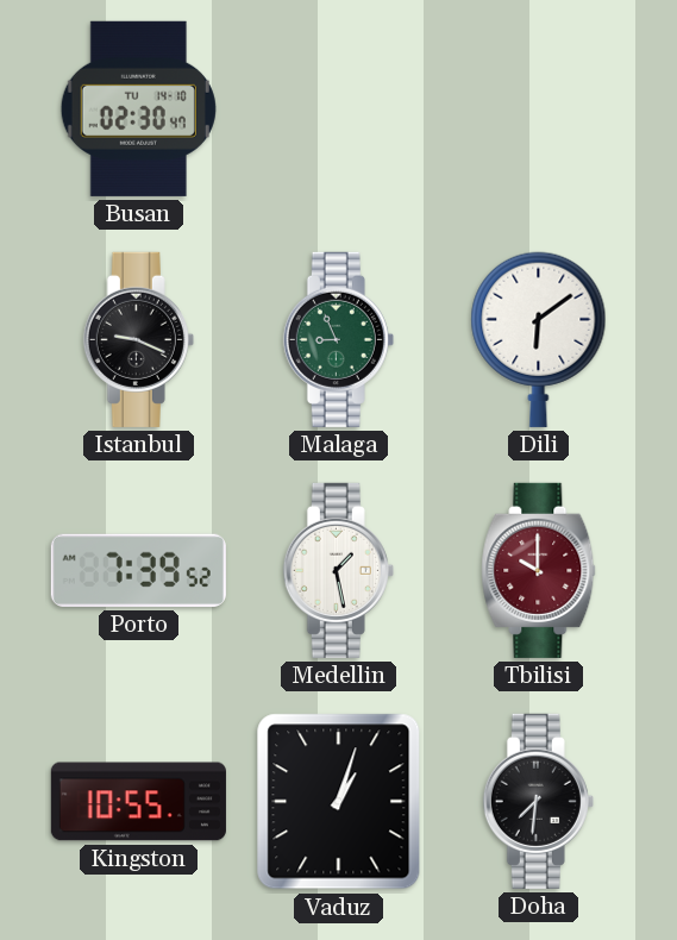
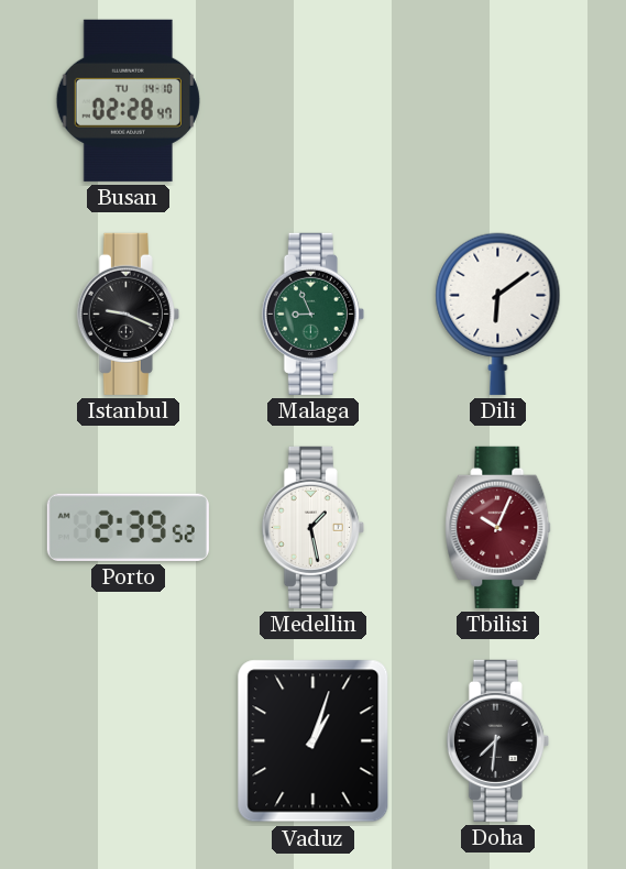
Busan: 02:30 -> 02:28 (128, 100)
Porto: 7:39 -> 2:39 (128, 527)
Tbilisi: 10:00 -> 10:04 (498, 527)
Kingston: 10:55 -> none (138, 802)
